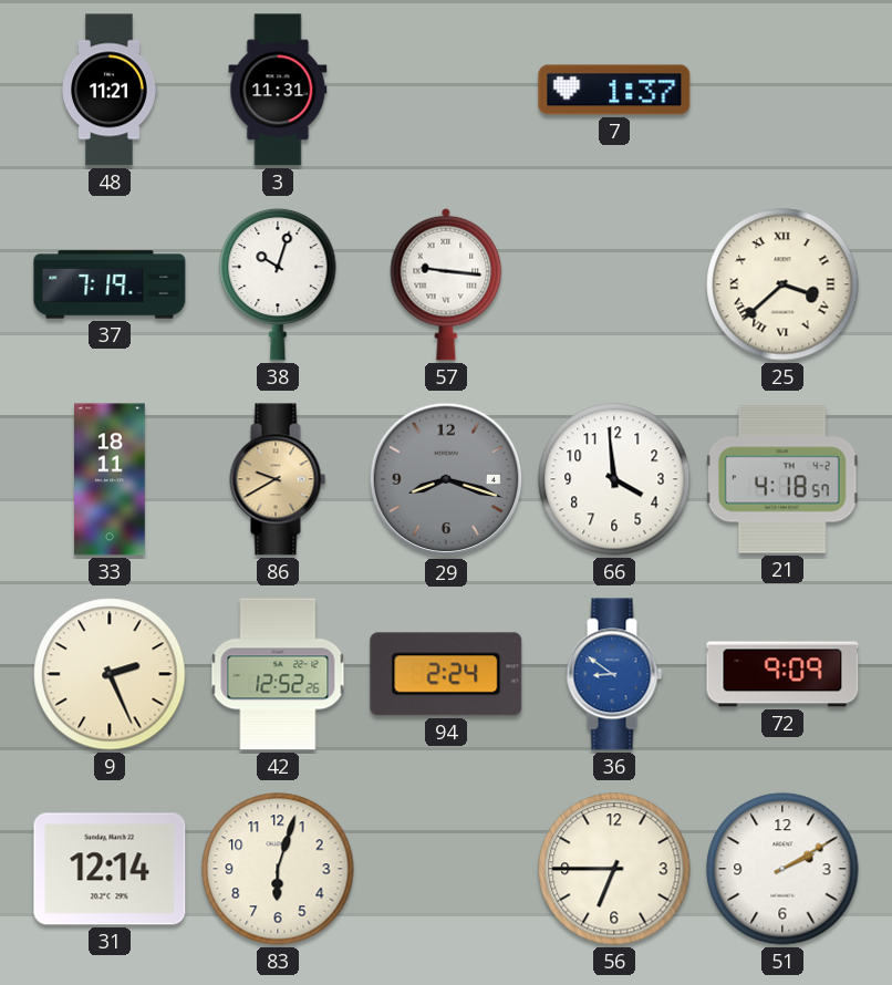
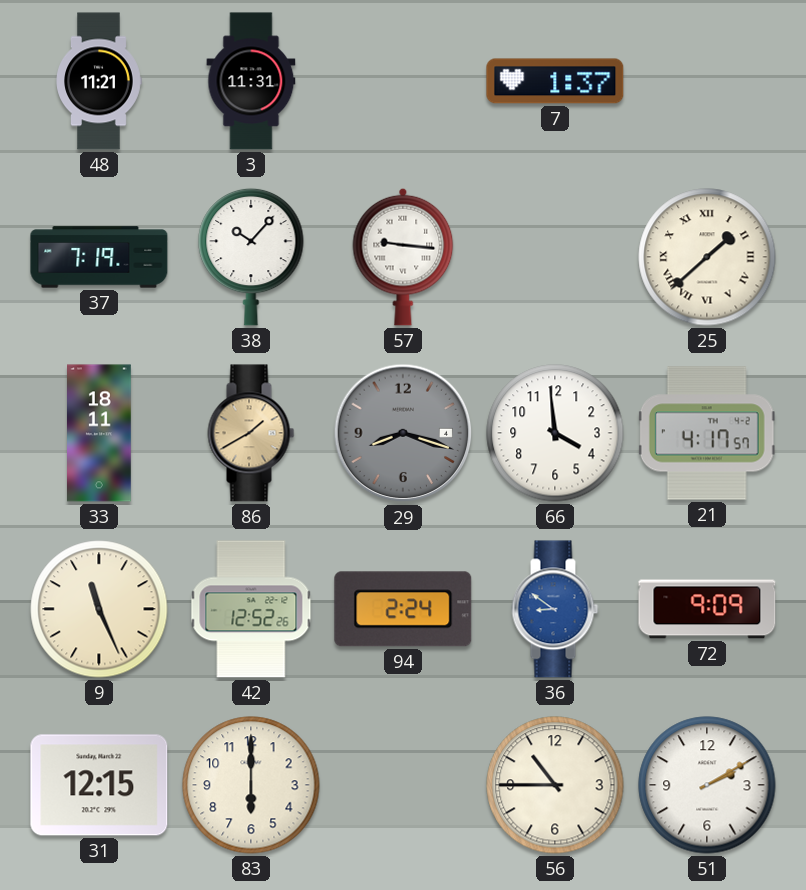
38: 10:03 -> 10:07 (251, 257)
25: 3:38 -> 1:38 (707, 257)
86: 9:40 -> 1:40 (251, 433)
21: 4:18 -> 4:17 (707, 433)
9: 2:26 -> 11:26 (99, 609)
31: 12:14 -> 12:15 (99, 785)
83: 6:03 -> 6:00 (251, 785)
56: 6:45 -> 10:45 (555, 785)
